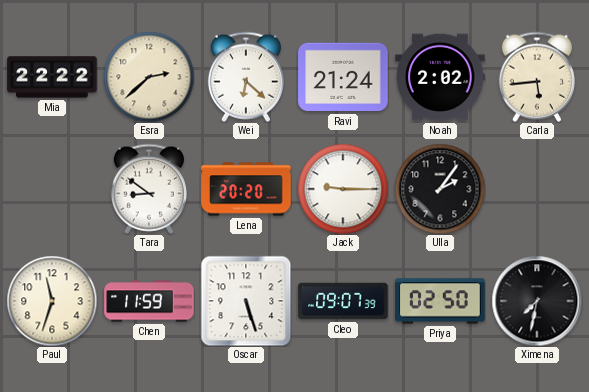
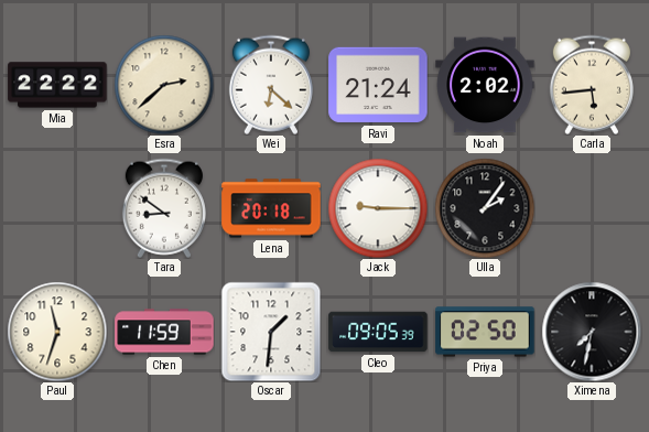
Lena: 20:20 -> 20:18 (271, 208)
Oscar: 5:27 -> 1:31 (271, 332)
Cleo: 09:07 -> 09:05 (378, 332)
